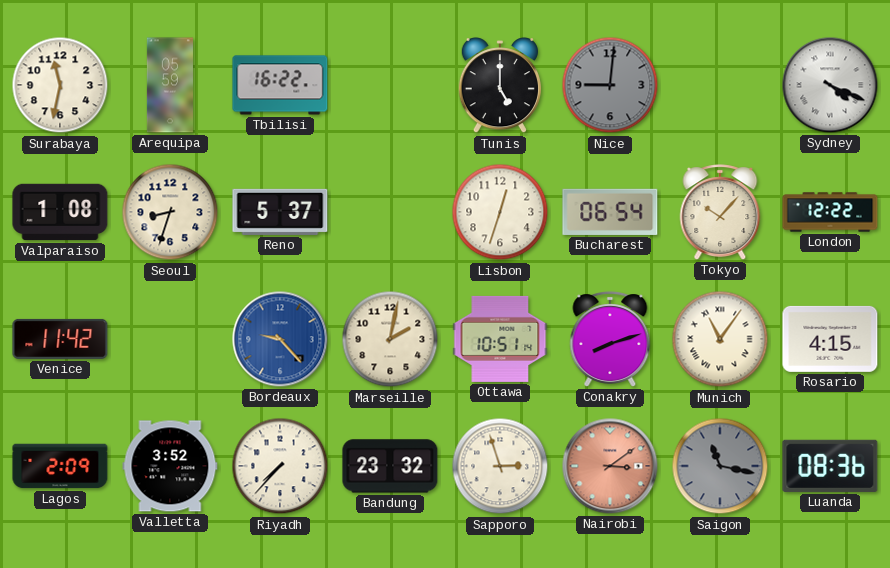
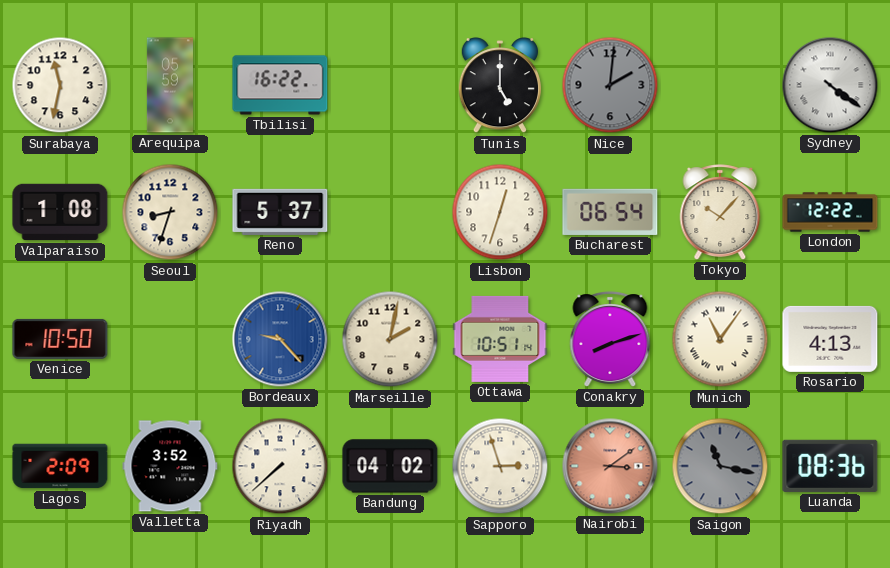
Nice: 9:01 -> 2:01 (610, 85)
Sydney: 4:19 -> 4:21 (830, 85)
Venice: 11:42 -> 10:50 (60, 339)
Rosario: 4:15 -> 4:13 (830, 339)
Riyadh: 7:37 -> 7:38 (280, 466)
Bandung: 23:32 -> 04:02 (390, 466)
